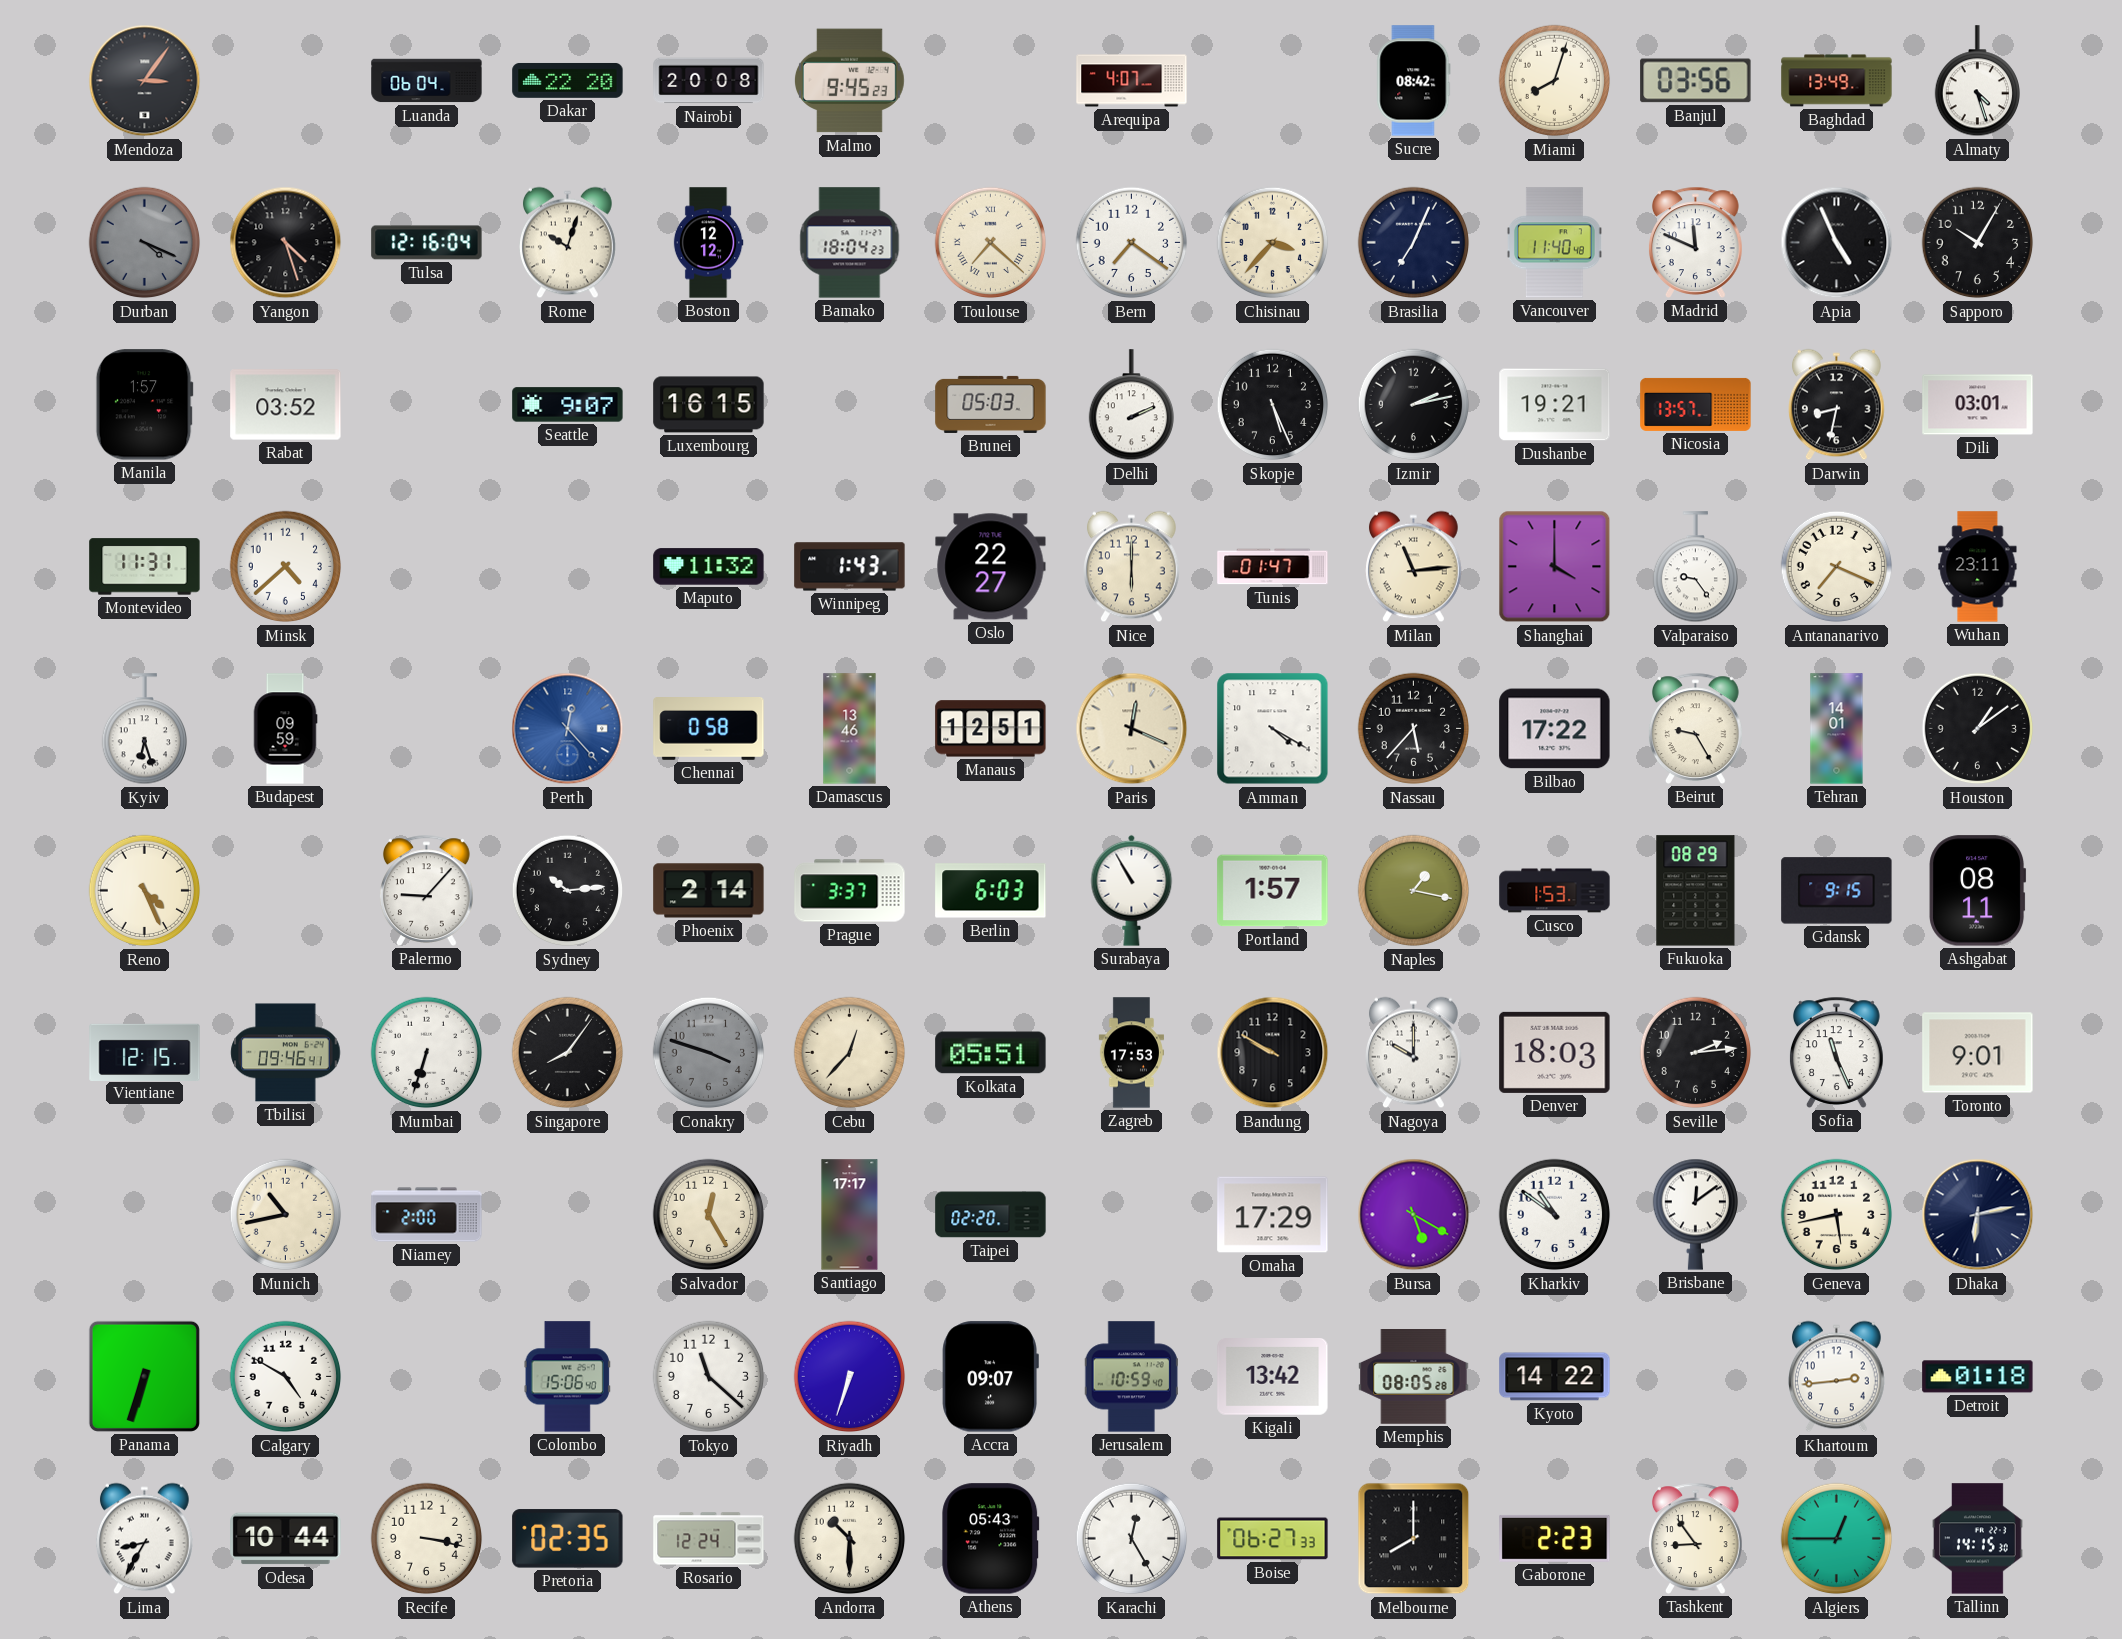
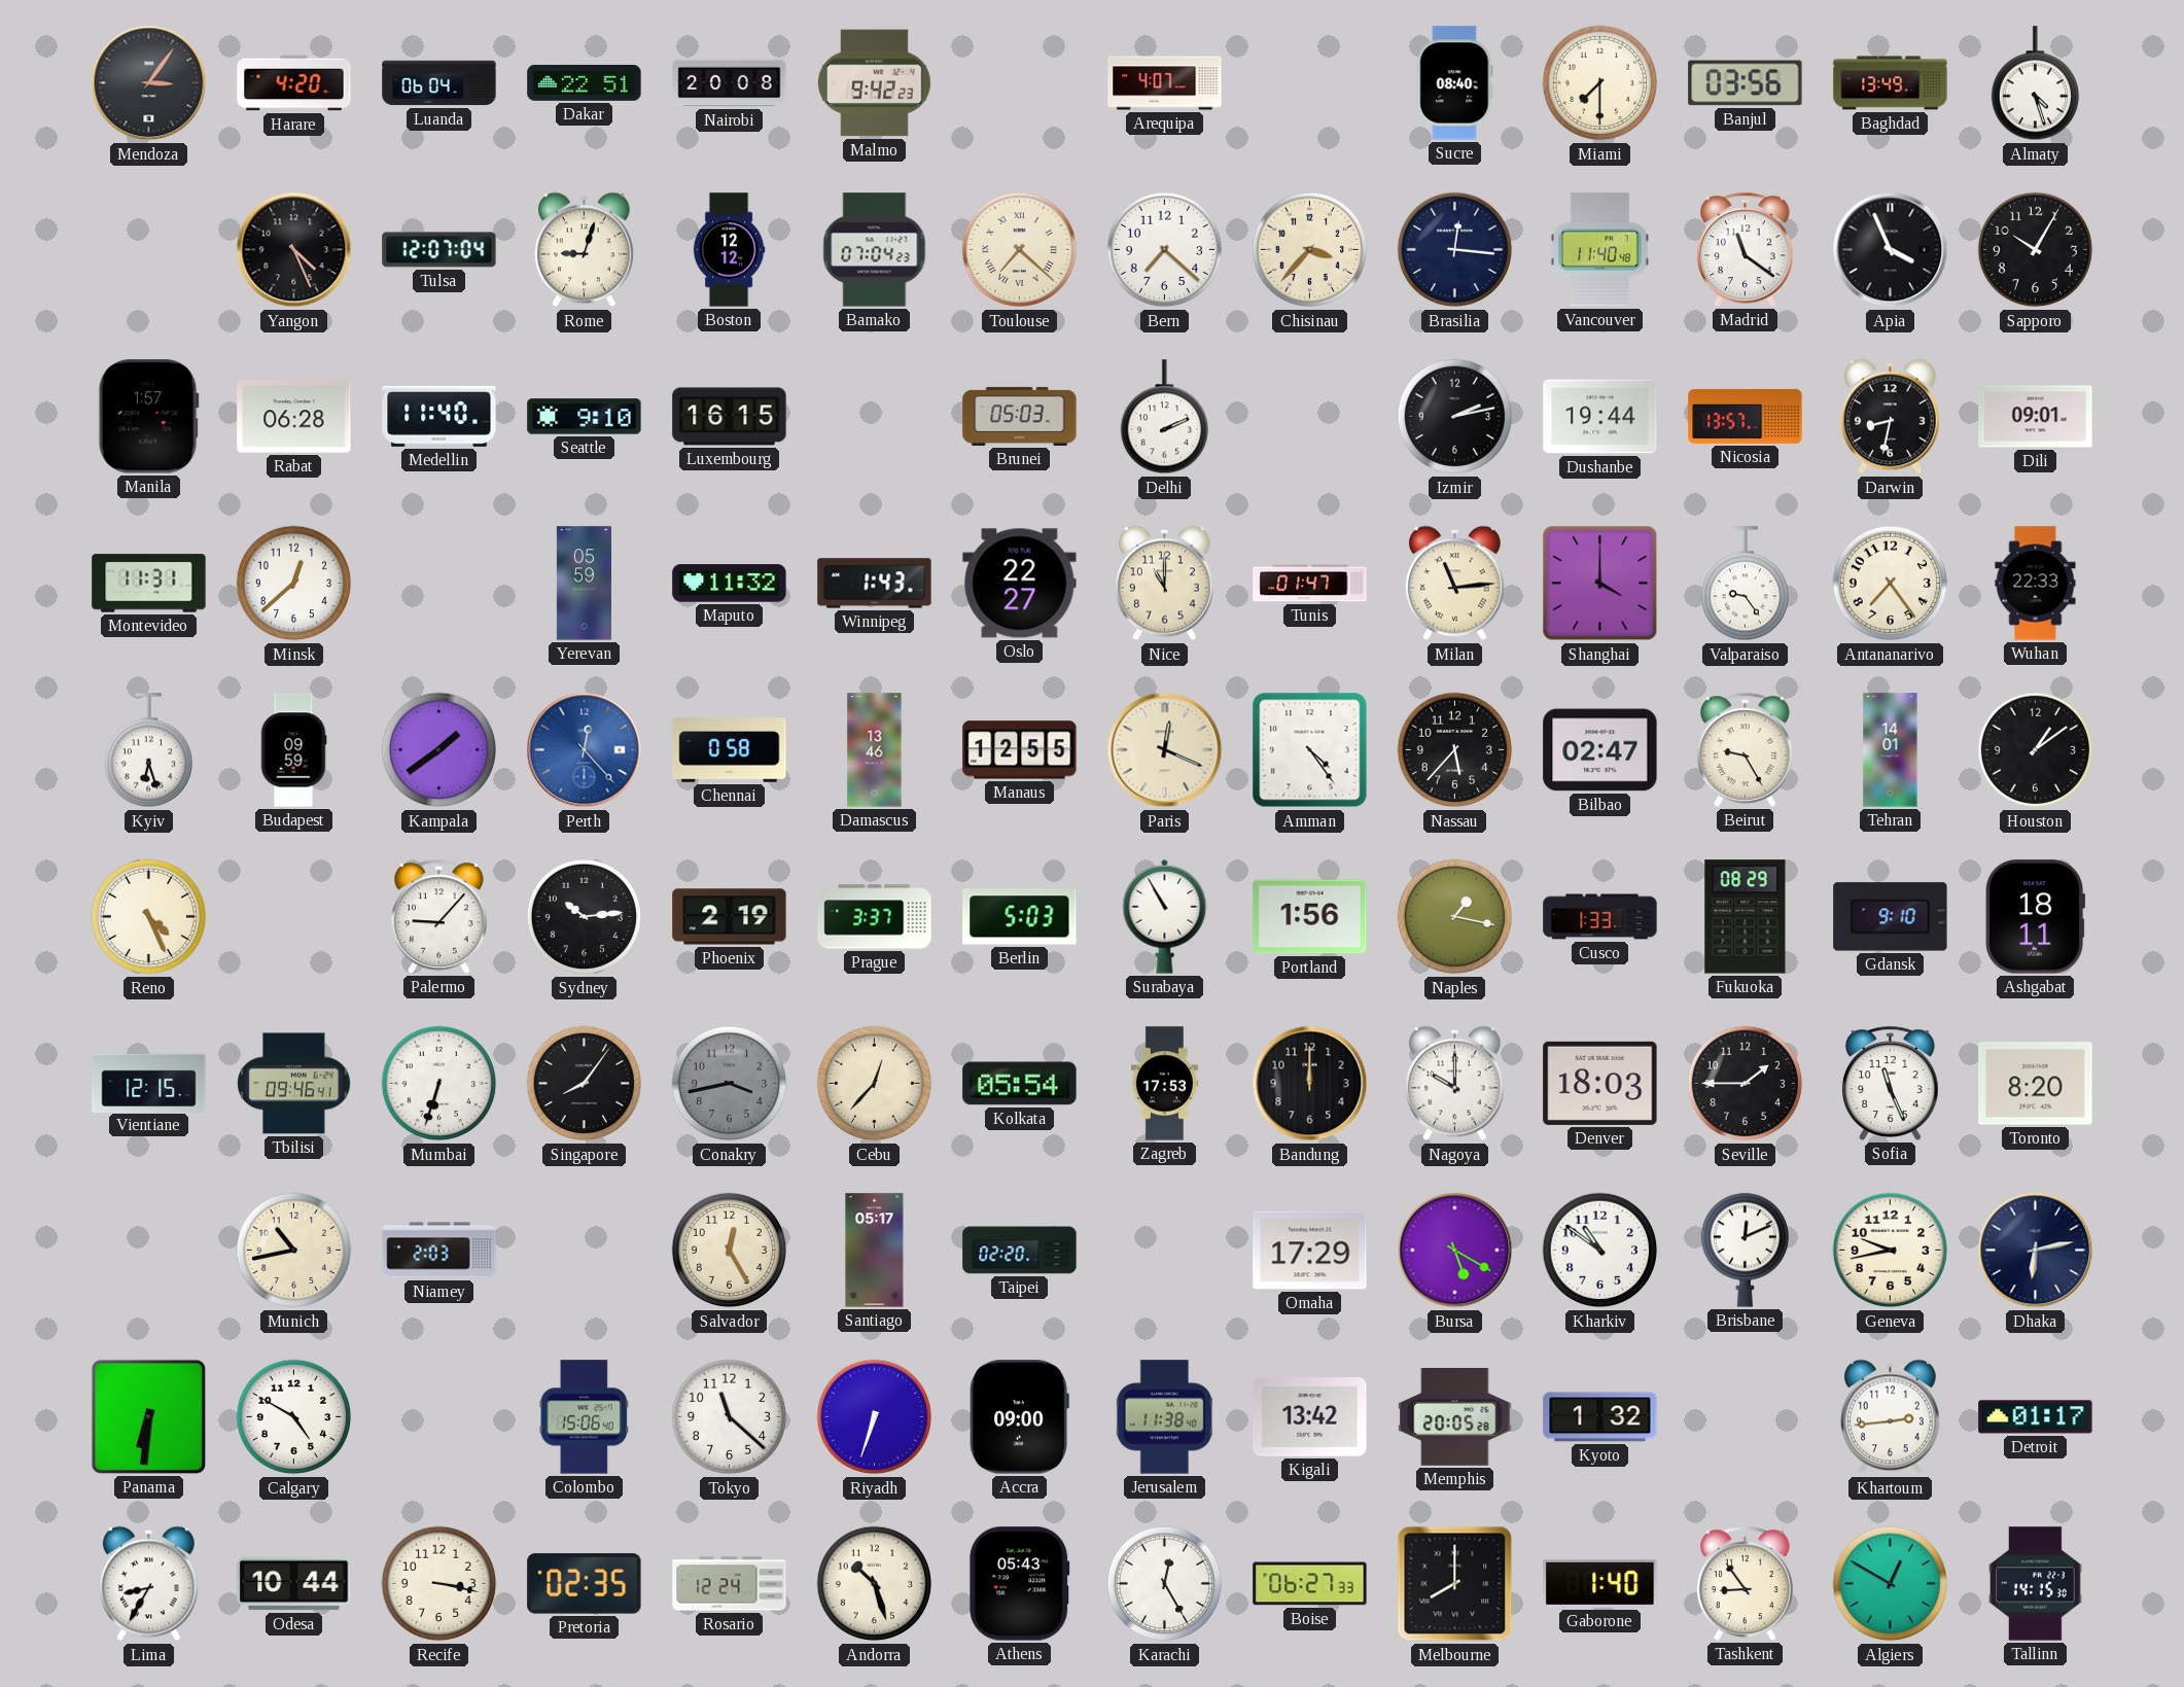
Harare: none -> 4:20 (294, 83)
Dakar: 22:20 -> 22:51 (585, 82)
Malmo: 9:45 -> 9:42 (874, 83)
Sucre: 08:42 -> 08:40 (1455, 83)
Miami: 8:03 -> 7:30 (1600, 83)
Durban: 4:19 -> none (145, 243)
Yangon: 4:27 -> 4:26 (294, 250)
Tulsa: 12:16 -> 12:07 (439, 250)
Rome: 10:03 -> 9:03 (585, 250)
Bamako: 18:04 -> 07:04 (875, 250)
Bern: 7:21 -> 7:22 (1165, 250)
Brasilia: 7:04 -> 12:16 (1455, 250)
Madrid: 11:49 -> 11:21 (1746, 249)
Apia: 4:56 -> 3:56 (1891, 250)
Rabat: 03:52 -> 06:28 (294, 417)
Medellin: none -> 11:40 (439, 416)
Seattle: 9:07 -> 9:10 (585, 417)
Skopje: 5:26 -> none (1273, 405)
Dushanbe: 19:21 -> 19:44 (1600, 417)
Dili: 03:01 -> 09:01 (2036, 417)
Minsk: 4:38 -> 12:38 (294, 584)
Yerevan: none -> 05:59 (584, 584)
Nice: 6:00 -> 11:00 (1165, 584)
Antananarivo: 7:19 -> 7:24 (1891, 584)
Wuhan: 23:11 -> 22:33 (2036, 584)
Kampala: none -> 1:39 (439, 750)
Manaus: 12:51 -> 12:55 (1020, 750)
Amman: 4:20 -> 4:24 (1310, 750)
Bilbao: 17:22 -> 02:47 (1600, 750)
Phoenix: 2:14 -> 2:19 (730, 917)
Berlin: 6:03 -> 5:03 (1020, 917)
Portland: 1:57 -> 1:56 (1310, 917)
Cusco: 1:53 -> 1:33 (1600, 917)
Gdansk: 9:15 -> 9:10 (1891, 917)
Ashgabat: 08:11 -> 18:11 (2036, 917)
Conakry: 3:48 -> 3:43 (730, 1084)
Kolkata: 05:51 -> 05:54 (1020, 1084)
Bandung: 9:50 -> 12:00 (1310, 1084)
Seville: 2:14 -> 1:45 (1746, 1084)
Toronto: 9:01 -> 8:20 (2036, 1084)
Niamey: 2:00 -> 2:03 (439, 1251)
Santiago: 17:17 -> 05:17 (875, 1251)
Brisbane: 12:09 -> 12:11 (1745, 1250)
Geneva: 5:43 -> 9:43 (1891, 1251)
Panama: 6:33 -> 6:31 (148, 1416)
Accra: 09:07 -> 09:00 (1019, 1417)
Jerusalem: 10:59 -> 11:38 (1164, 1417)
Memphis: 08:05 -> 20:05 (1455, 1417)
Kyoto: 14:22 -> 1:32 (1600, 1417)
Detroit: 01:18 -> 01:17 (2036, 1417)
Andorra: 10:30 -> 10:27 (875, 1584)
Gaborone: 2:23 -> 1:40 (1600, 1583)
Algiers: 12:45 -> 12:50 (1891, 1584)
